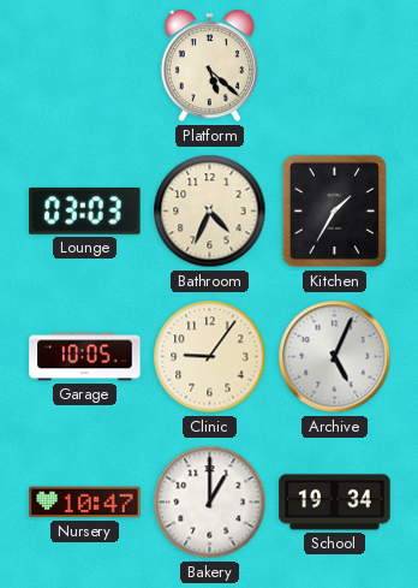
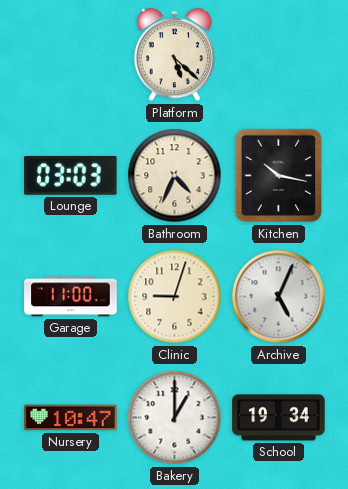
Kitchen: 1:35 -> 10:17 (279, 176)
Garage: 10:05 -> 11:00 (71, 297)
Clinic: 9:06 -> 9:03 (175, 297)
